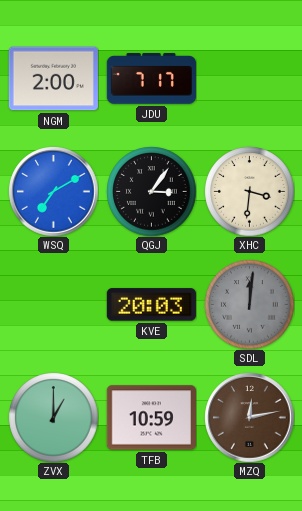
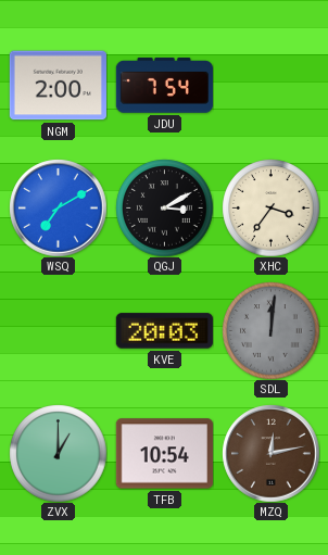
JDU: 7:17 -> 7:54 (164, 86)
QGJ: 3:06 -> 3:10 (164, 207)
XHC: 3:31 -> 3:36 (270, 207)
TFB: 10:59 -> 10:54 (164, 454)
